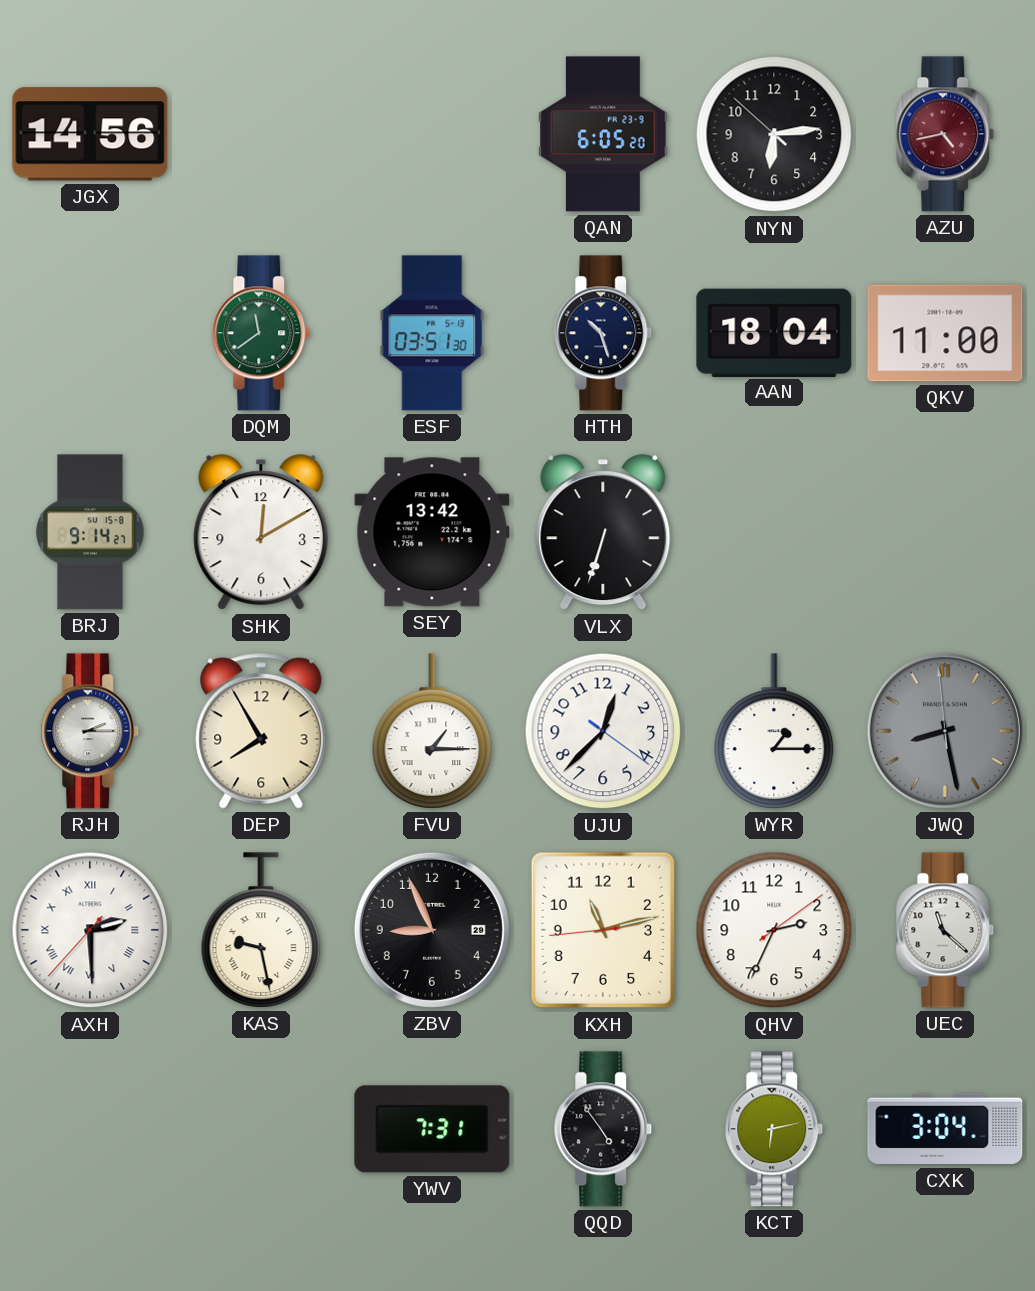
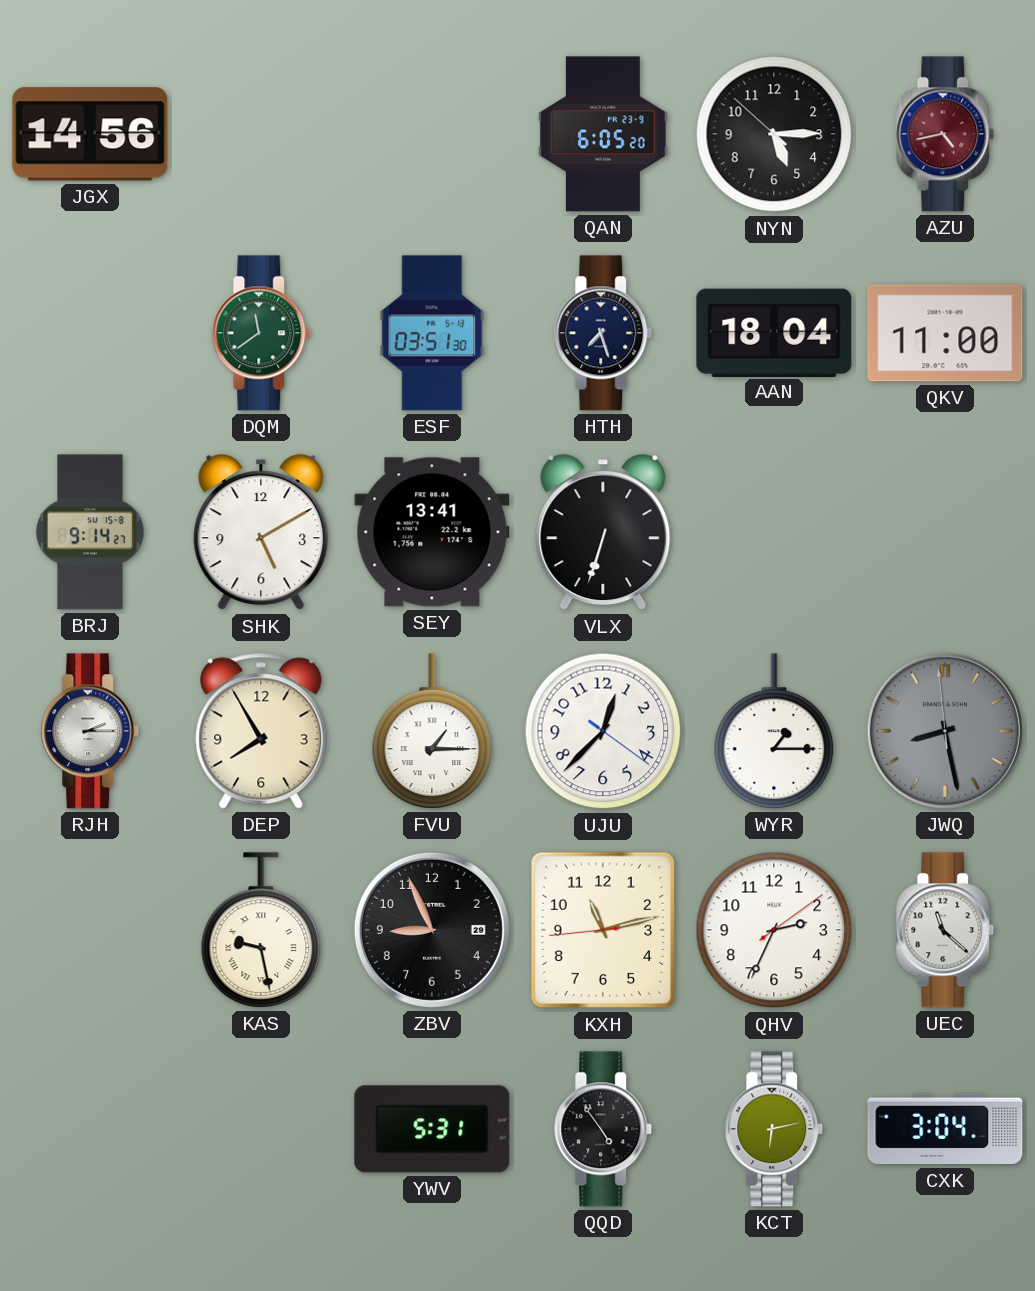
NYN: 6:13 -> 5:14 (774, 134)
HTH: 10:27 -> 7:27 (603, 333)
SHK: 12:10 -> 5:10 (261, 533)
SEY: 13:42 -> 13:41 (432, 532)
AXH: 2:29 -> none (90, 930)
YWV: 7:31 -> 5:31 (432, 1129)
